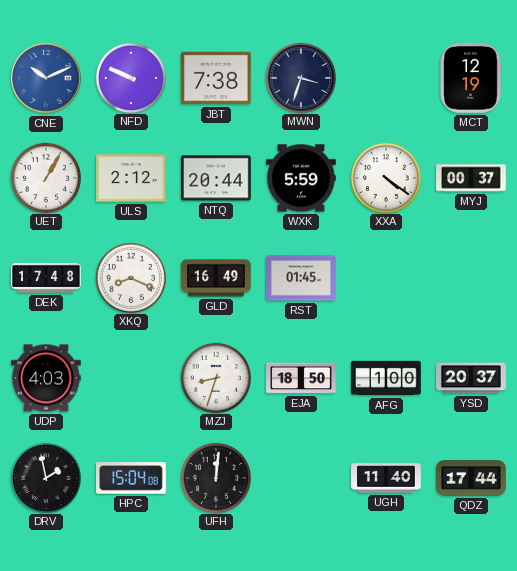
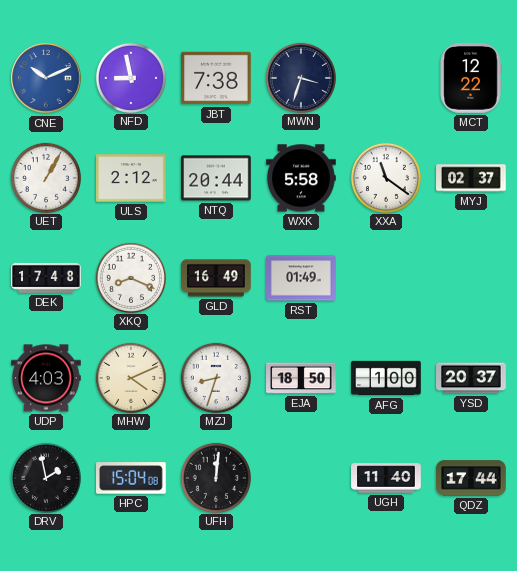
NFD: 9:49 -> 8:58 (130, 77)
MCT: 12:19 -> 12:22 (471, 78)
WXK: 5:59 -> 5:58 (301, 178)
XXA: 4:21 -> 11:21 (385, 177)
MYJ: 00:37 -> 02:37 (471, 178)
RST: 01:45 -> 01:49 (301, 278)
MHW: none -> 4:11 (130, 377)
